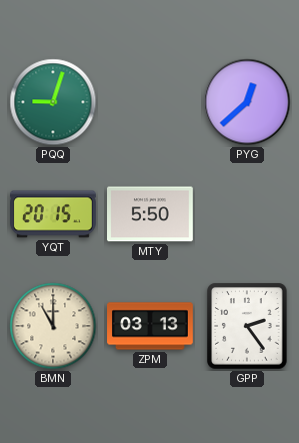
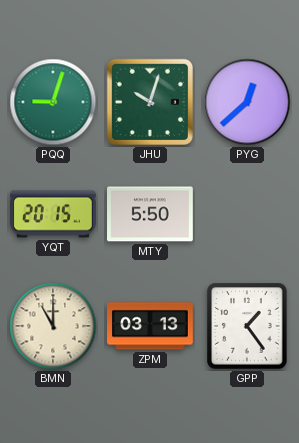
JHU: none -> 10:03 (150, 102)
GPP: 2:24 -> 1:24 (247, 326)
